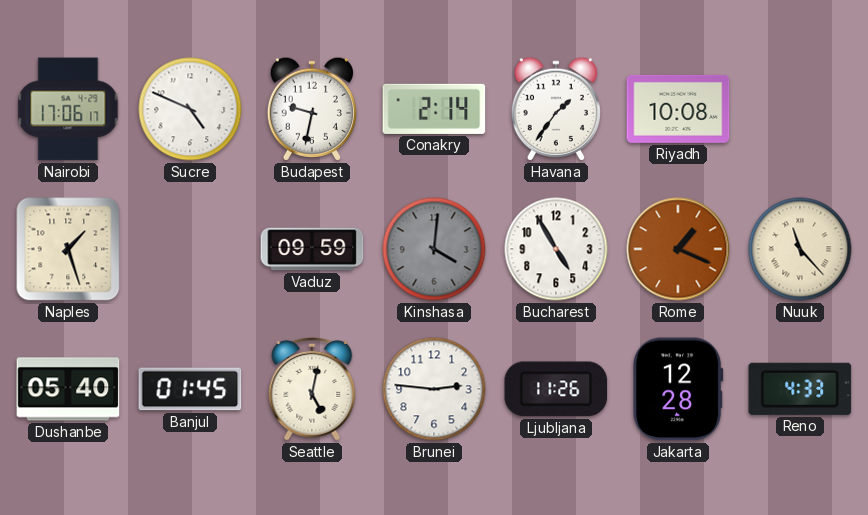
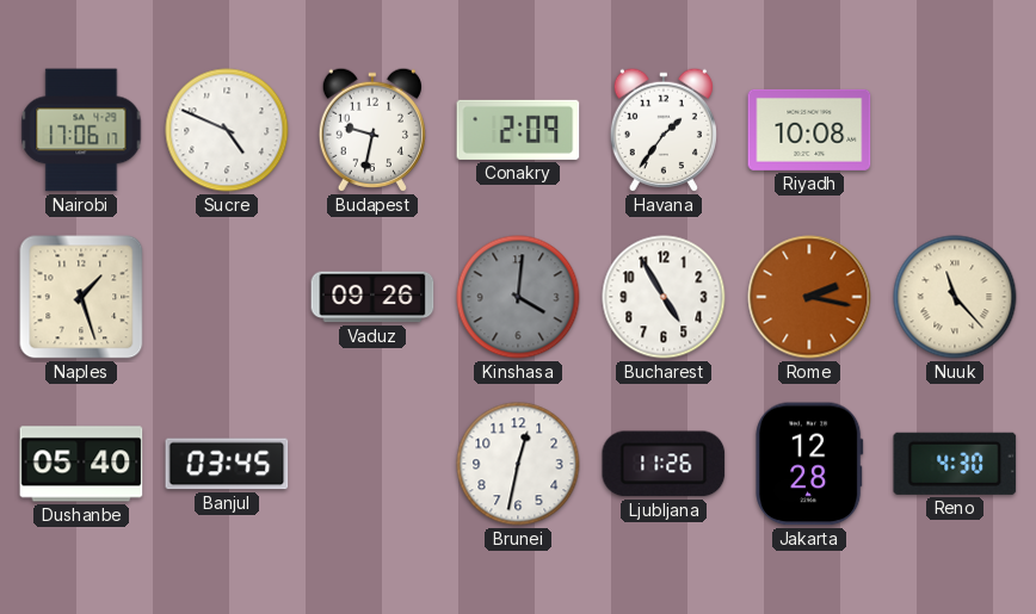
Conakry: 2:14 -> 2:09 (518, 130)
Vaduz: 09:59 -> 09:26 (372, 297)
Rome: 1:19 -> 2:17 (809, 297)
Banjul: 01:45 -> 03:45 (227, 464)
Seattle: 5:02 -> none (312, 389)
Brunei: 2:46 -> 12:32 (518, 464)
Reno: 4:33 -> 4:30 (955, 464)
